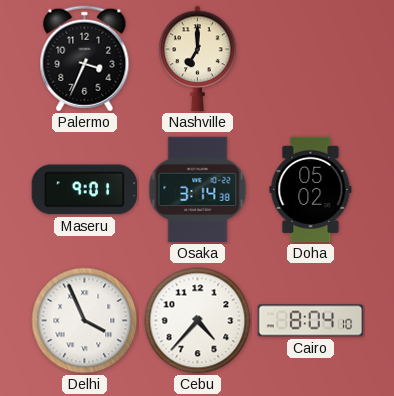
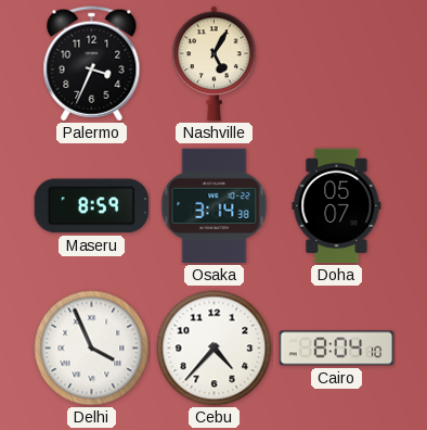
Nashville: 7:00 -> 5:05 (215, 64)
Maseru: 9:01 -> 8:59 (91, 206)
Doha: 05:02 -> 05:07 (337, 206)
